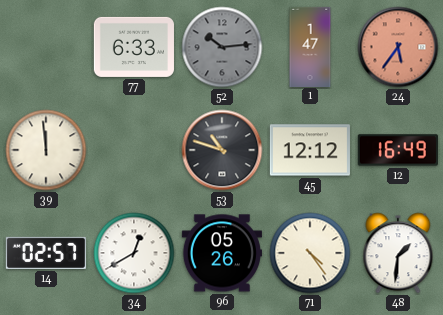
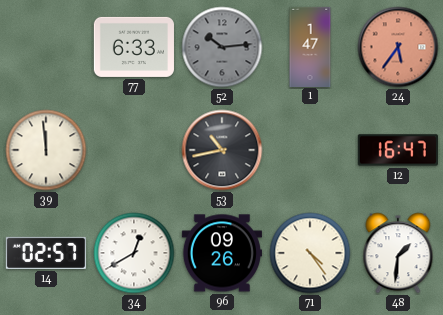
53: 10:48 -> 10:43 (222, 150)
45: 12:12 -> none (310, 150)
12: 16:49 -> 16:47 (398, 150)
96: 05:26 -> 09:26 (222, 253)
